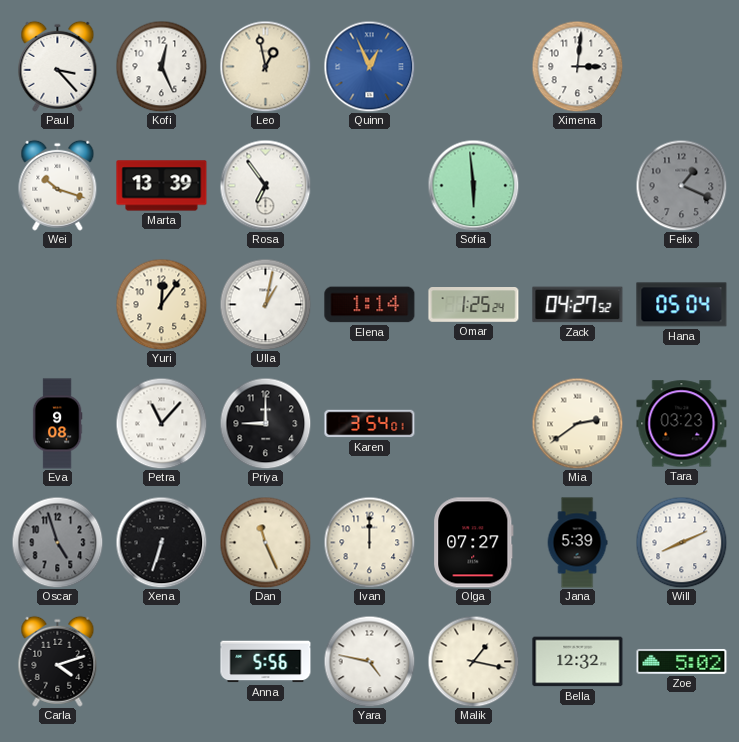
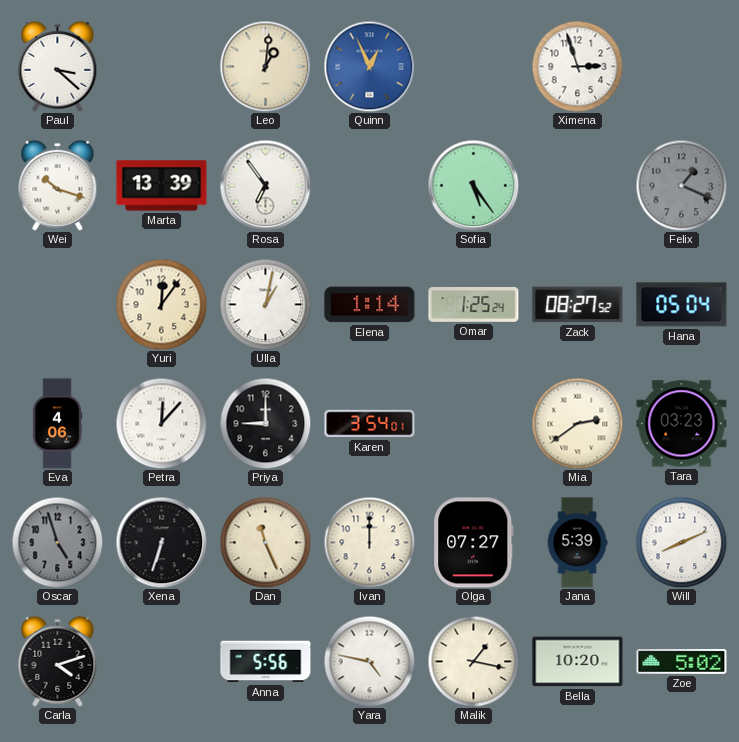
Paul: 3:23 -> 3:22 (58, 66)
Kofi: 12:26 -> none (161, 66)
Leo: 12:58 -> 1:01 (265, 66)
Ximena: 3:01 -> 2:57 (577, 66)
Sofia: 5:59 -> 5:24 (473, 185)
Zack: 04:27 -> 08:27 (578, 305)
Eva: 9:08 -> 4:06 (57, 424)
Petra: 11:07 -> 12:07 (161, 423)
Bella: 12:32 -> 10:20 (578, 662)
